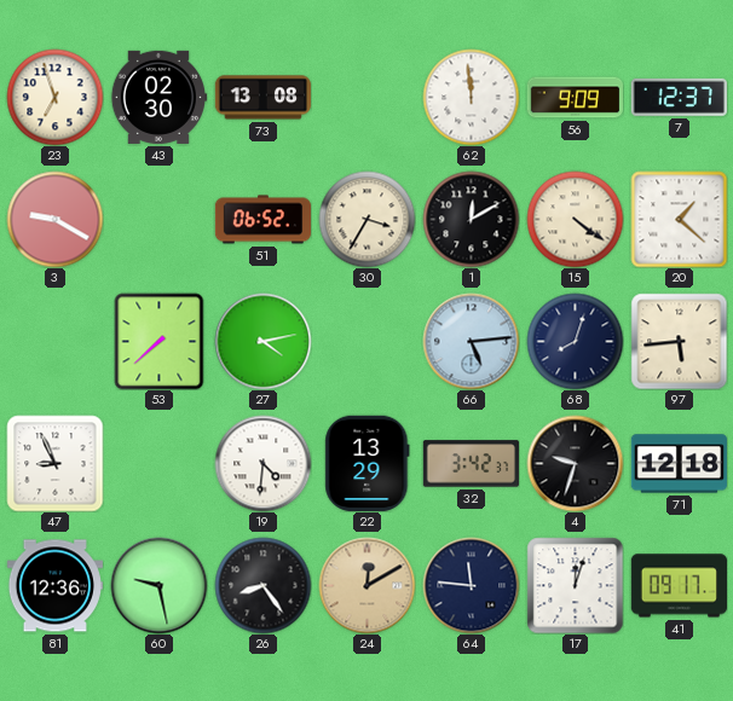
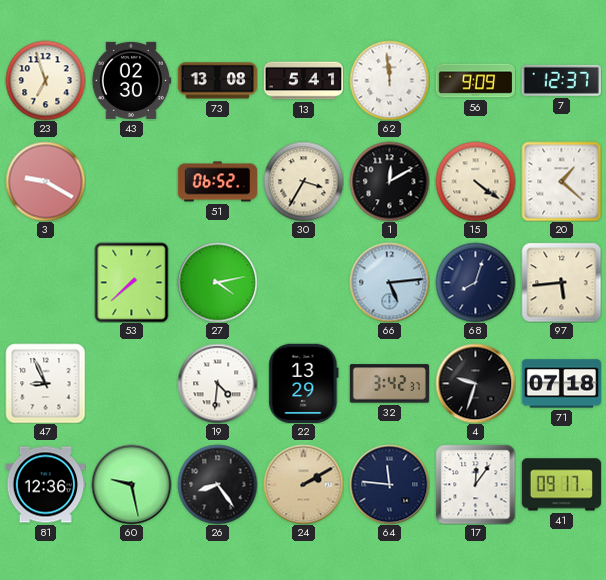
13: none -> 5:41 (303, 81)
71: 12:18 -> 07:18 (561, 384)
24: 12:10 -> 2:10 (303, 484)
17: 12:03 -> 12:06 (475, 484)
